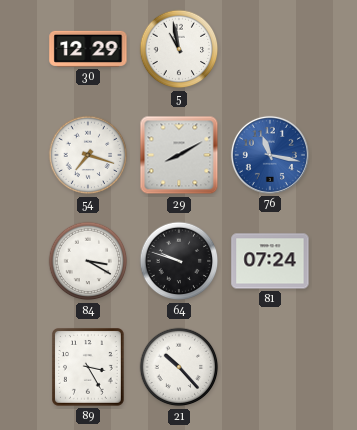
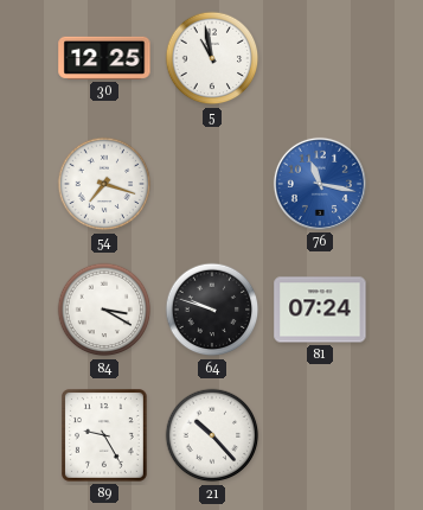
30: 12:29 -> 12:25 (104, 58)
29: 8:10 -> none (179, 155)
89: 3:25 -> 9:25 (105, 436)
